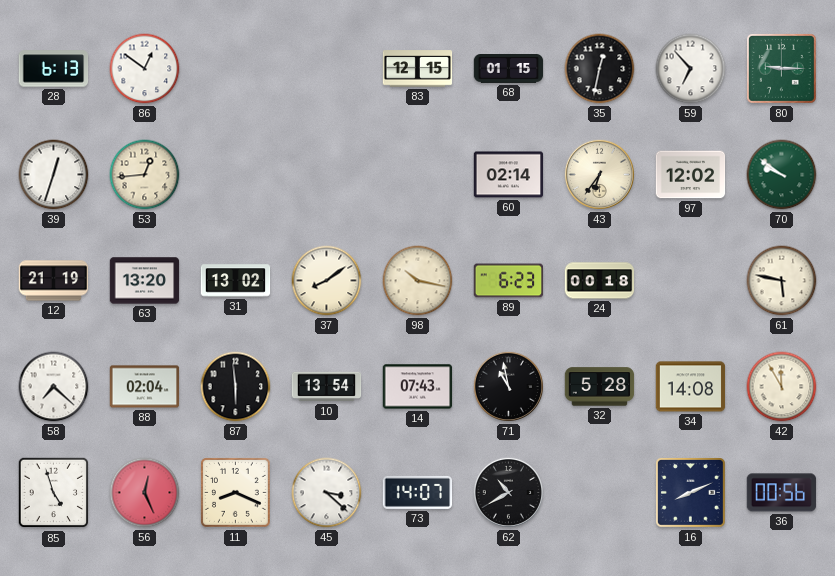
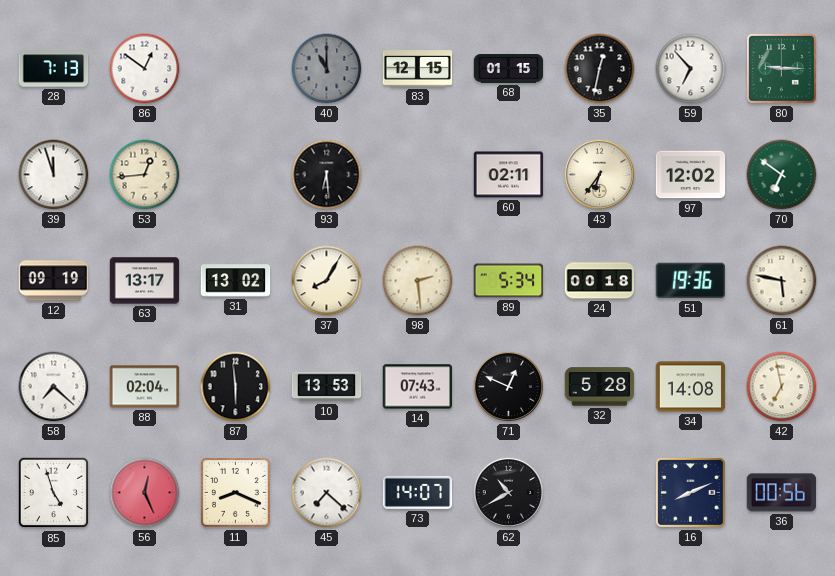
28: 6:13 -> 7:13 (54, 69)
40: none -> 11:00 (327, 69)
39: 12:33 -> 11:57 (54, 175)
93: none -> 6:29 (327, 175)
60: 02:14 -> 02:11 (509, 175)
70: 9:51 -> 6:51 (782, 175)
12: 21:19 -> 09:19 (54, 281)
63: 13:20 -> 13:17 (145, 281)
37: 8:09 -> 8:05 (327, 281)
98: 10:17 -> 2:29 (418, 281)
89: 6:23 -> 5:34 (509, 281)
51: none -> 19:36 (690, 281)
10: 13:54 -> 13:53 (327, 387)
71: 10:58 -> 12:49 (508, 386)
42: 11:55 -> 6:58 (782, 387)
45: 3:22 -> 7:22 (327, 493)
